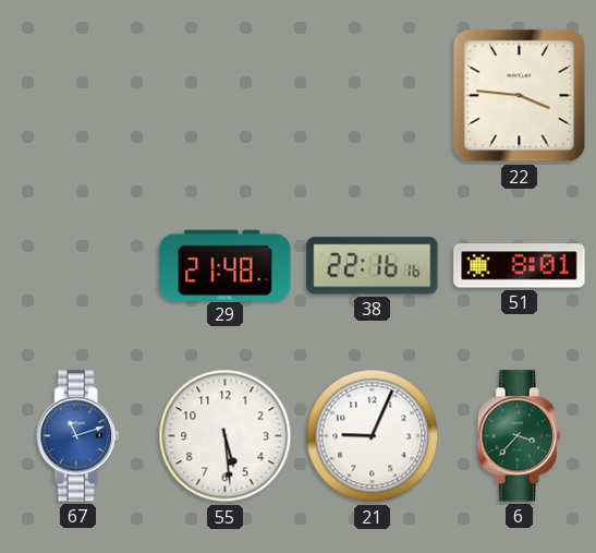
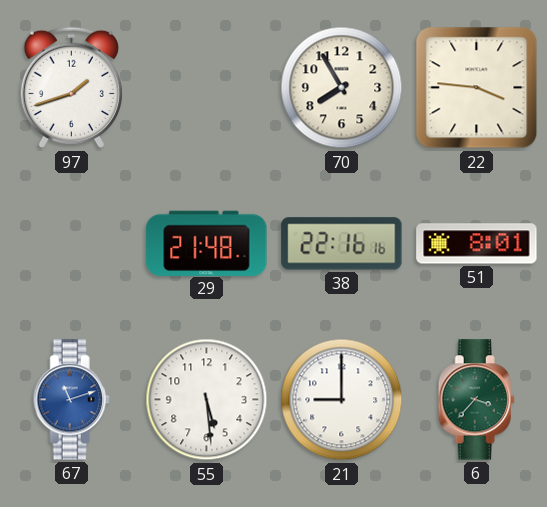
97: none -> 1:42 (71, 88)
70: none -> 7:55 (342, 88)
21: 9:04 -> 9:00 (342, 400)
